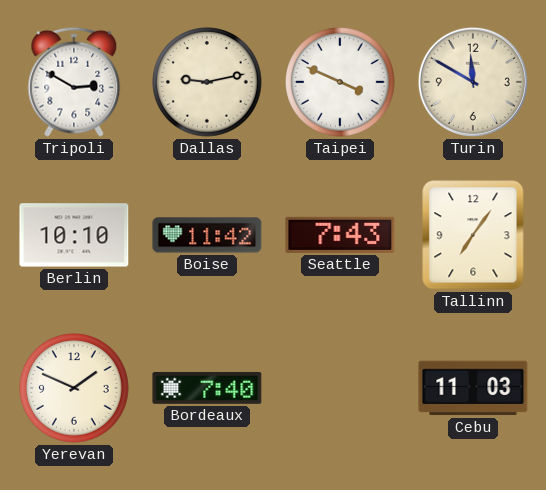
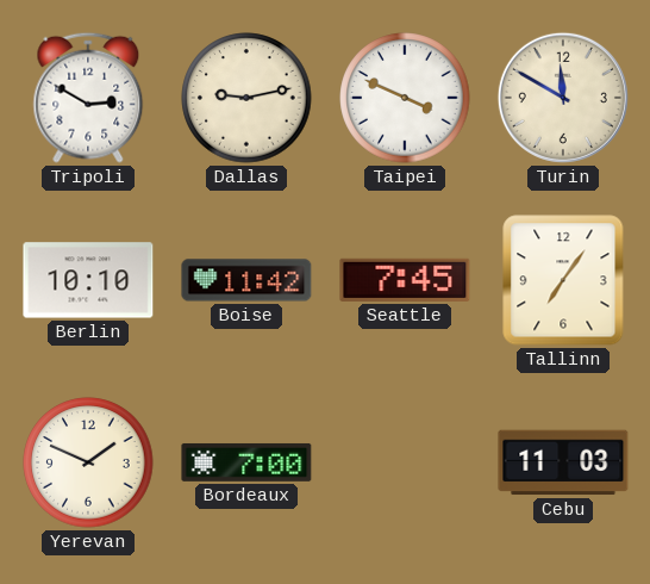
Seattle: 7:43 -> 7:45 (405, 280)
Bordeaux: 7:40 -> 7:00 (246, 462)
